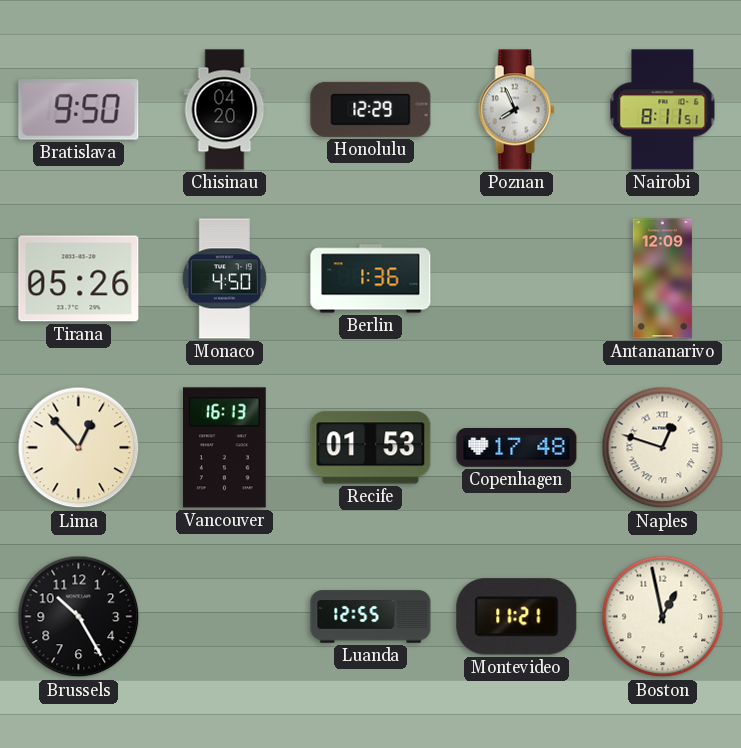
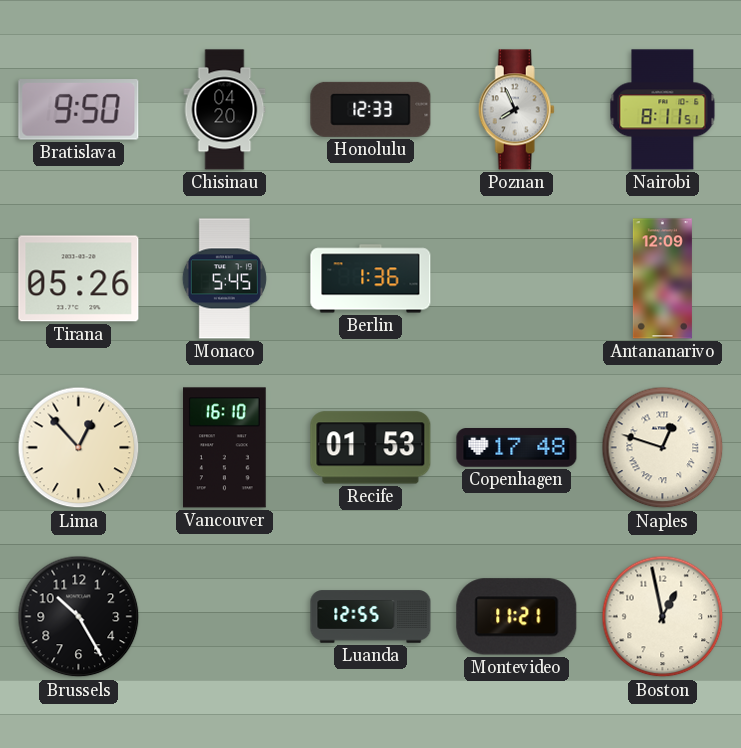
Honolulu: 12:29 -> 12:33 (371, 109)
Monaco: 4:50 -> 5:45 (224, 279)
Vancouver: 16:13 -> 16:10 (225, 448)
